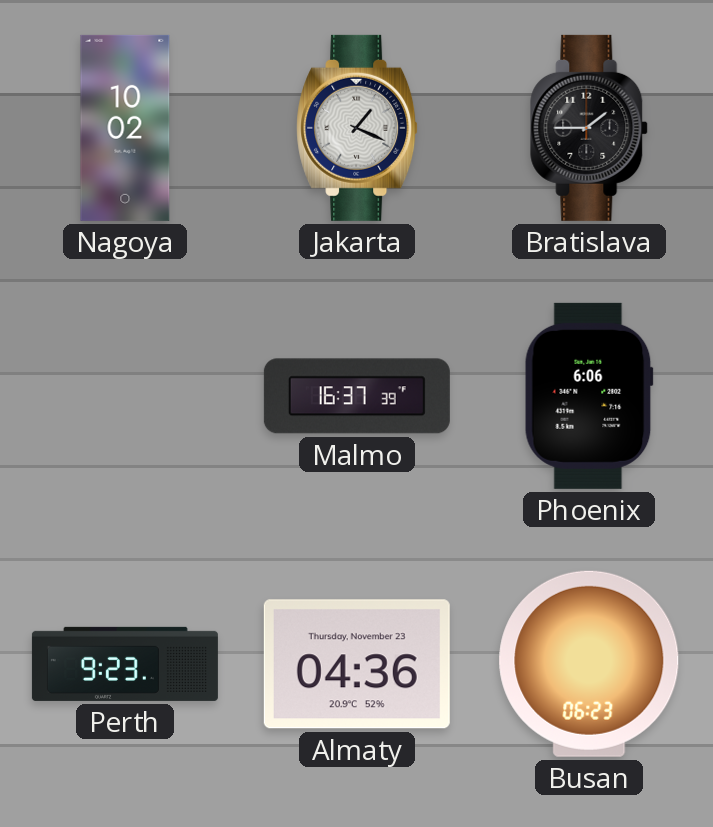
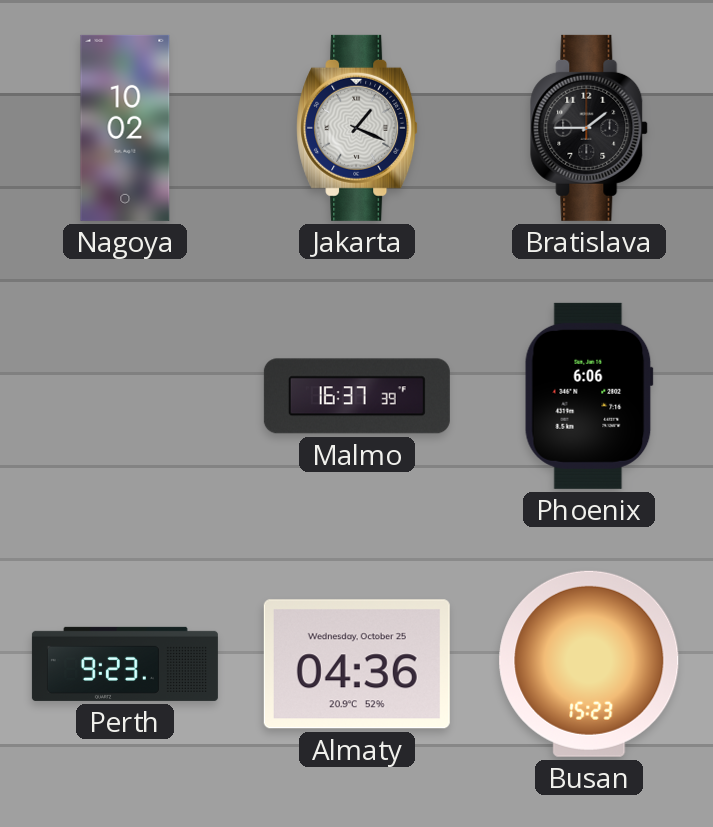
Almaty date: Thursday, November 23 -> Wednesday, October 25 (357, 664)
Busan: 06:23 -> 15:23 (589, 664)
